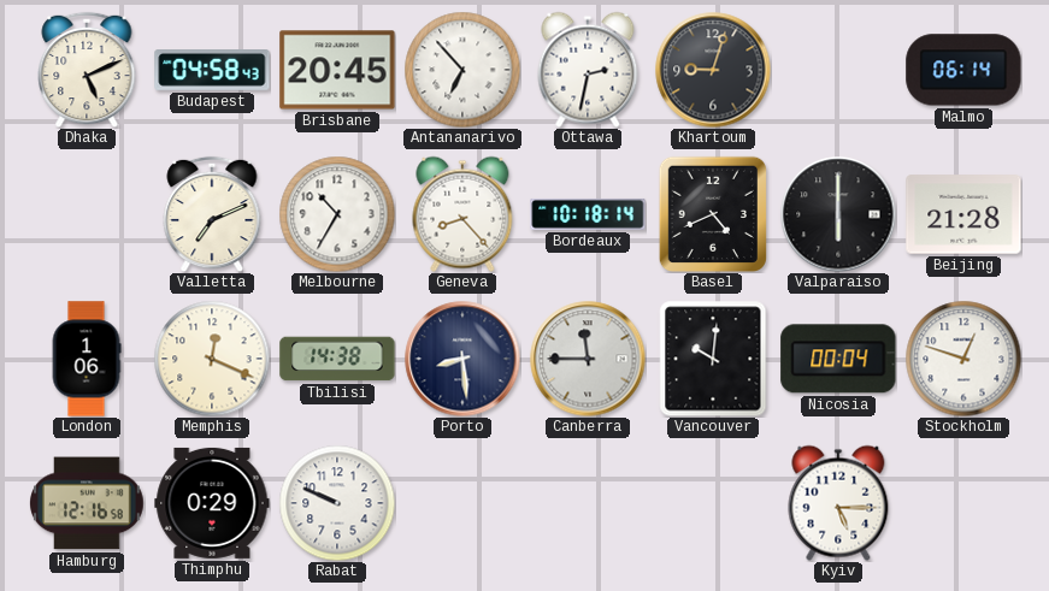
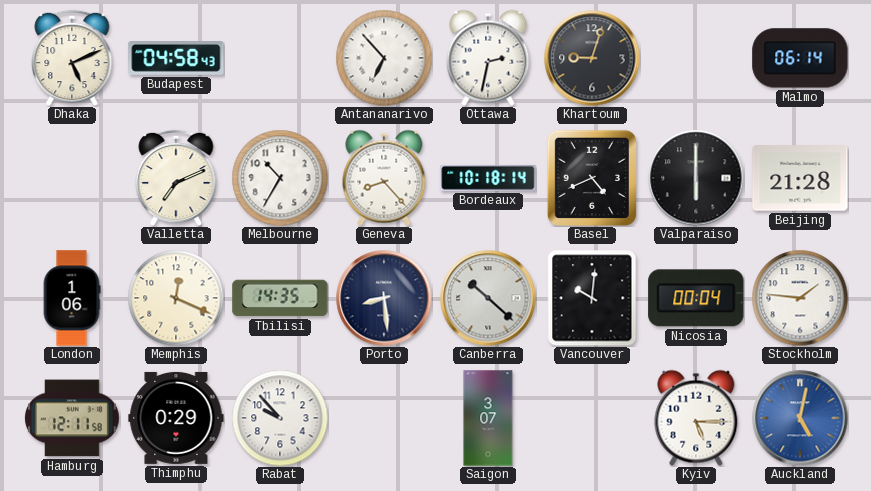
Brisbane: 20:45 -> none (337, 70)
Tbilisi: 14:38 -> 14:35 (280, 298)
Canberra: 11:45 -> 10:22 (488, 298)
Stockholm: 12:48 -> 1:46 (800, 298)
Hamburg: 12:16 -> 12:11 (73, 418)
Rabat: 9:49 -> 9:53 (280, 418)
Saigon: none -> 3:07 (488, 418)
Auckland: none -> 5:02 (800, 418)
